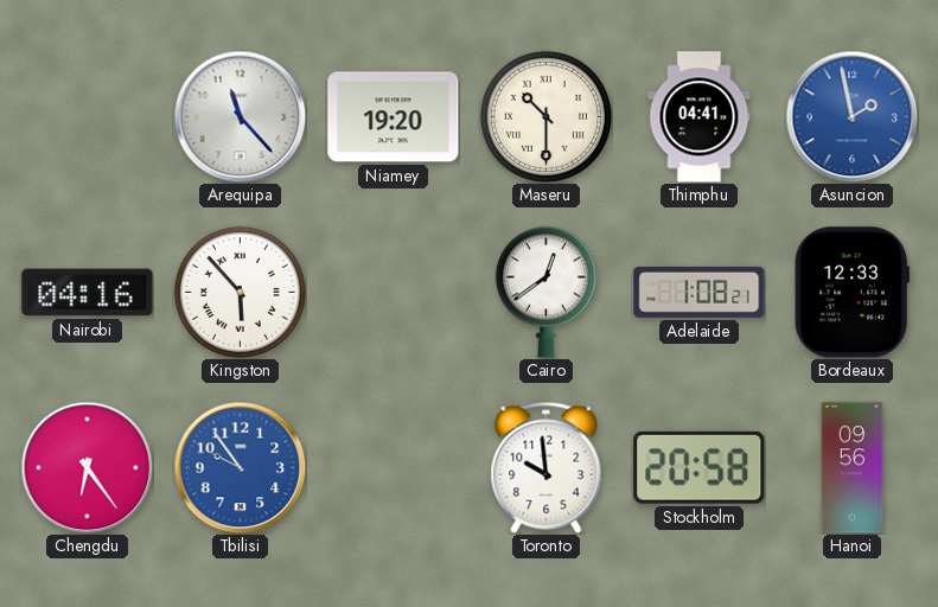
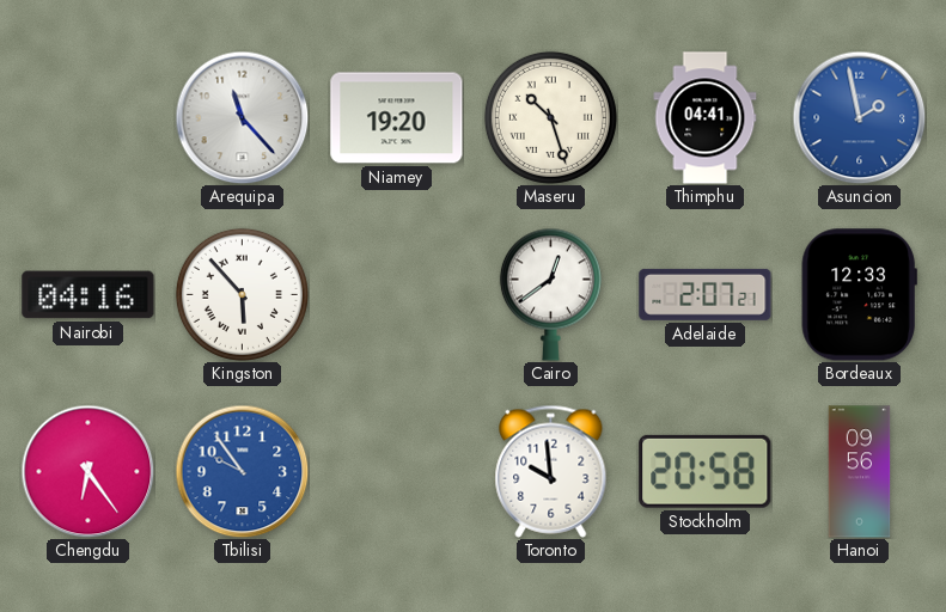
Maseru: 10:30 -> 10:27 (550, 117)
Adelaide: 1:08 -> 2:07 (706, 294)
